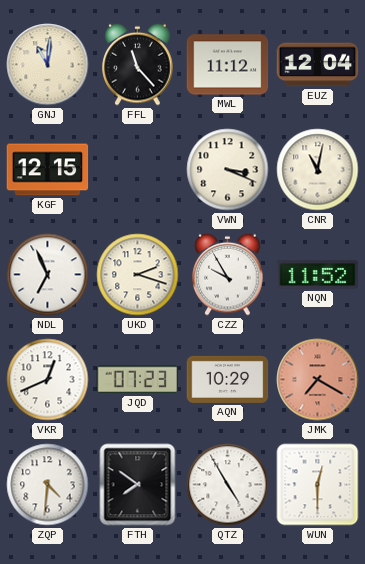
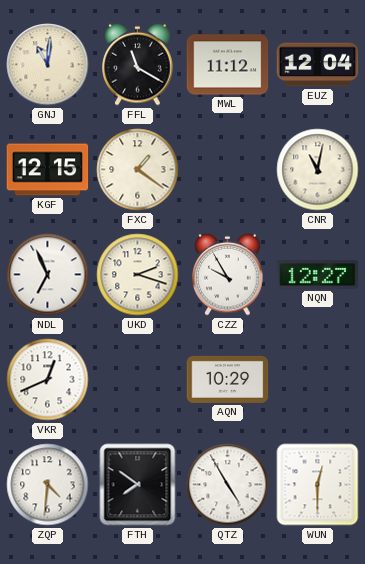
FFL: 11:23 -> 11:20 (138, 64)
FXC: none -> 1:21 (138, 170)
VWN: 3:19 -> none (228, 170)
NQN: 11:52 -> 12:27 (318, 275)
JQD: 07:23 -> none (138, 380)
JMK: 7:20 -> none (318, 380)
